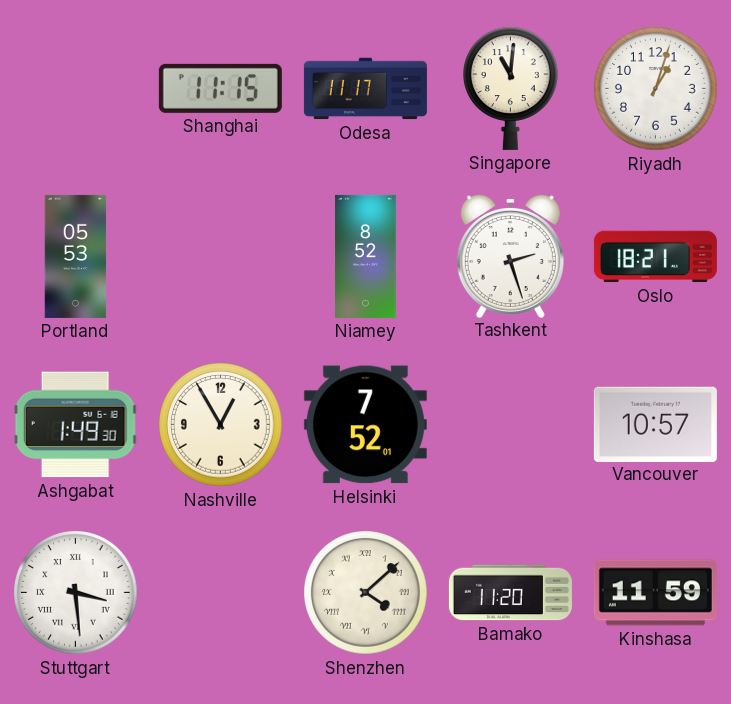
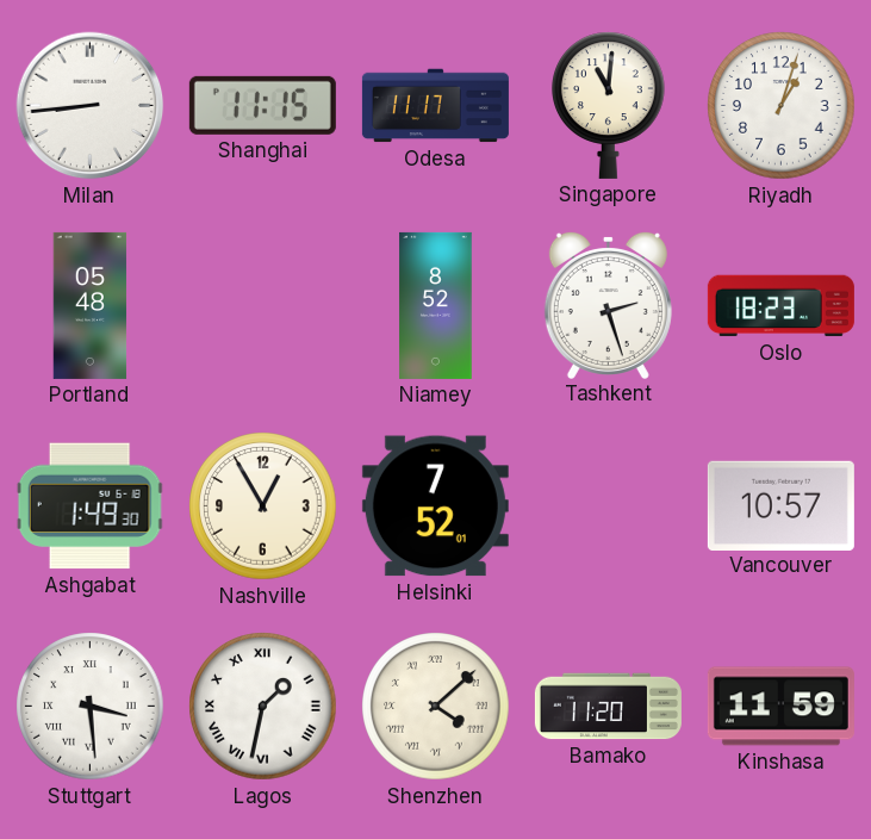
Milan: none -> 8:44 (91, 106)
Portland: 05:53 -> 05:48 (91, 305)
Oslo: 18:21 -> 18:23 (780, 306)
Lagos: none -> 1:32 (263, 707)
